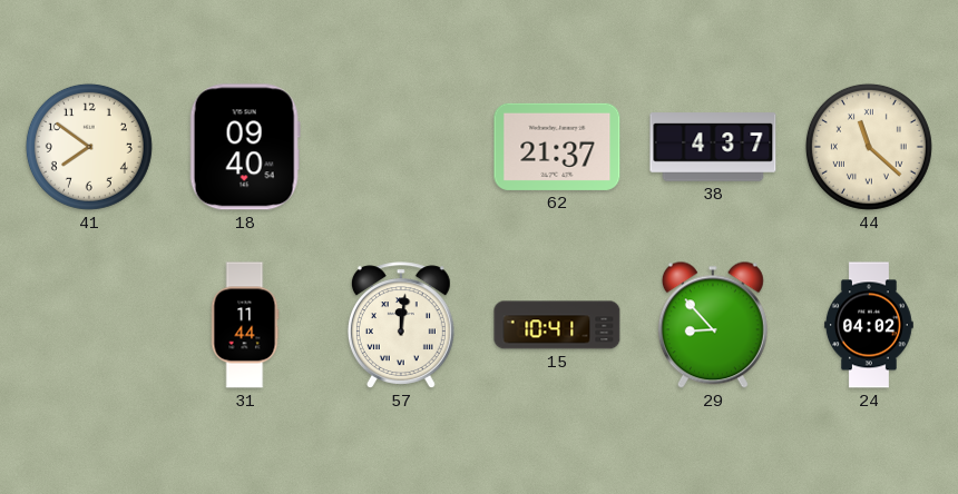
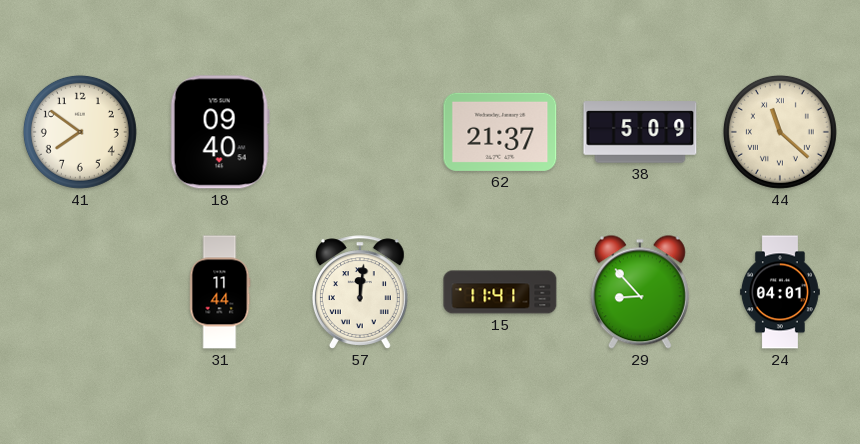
38: 4:37 -> 5:09 (640, 132)
15: 10:41 -> 11:41 (500, 292)
24: 04:02 -> 04:01 (780, 292)
